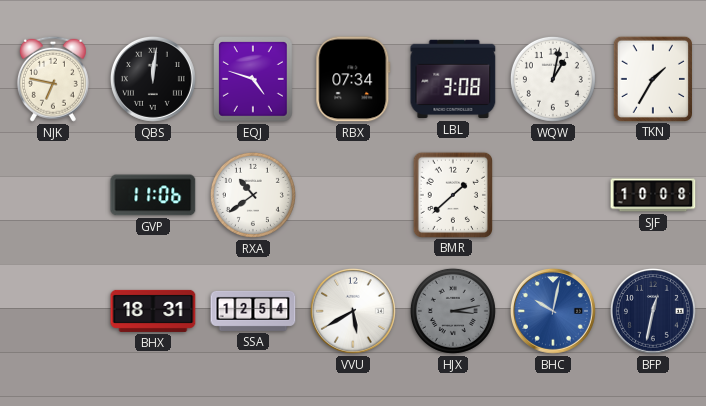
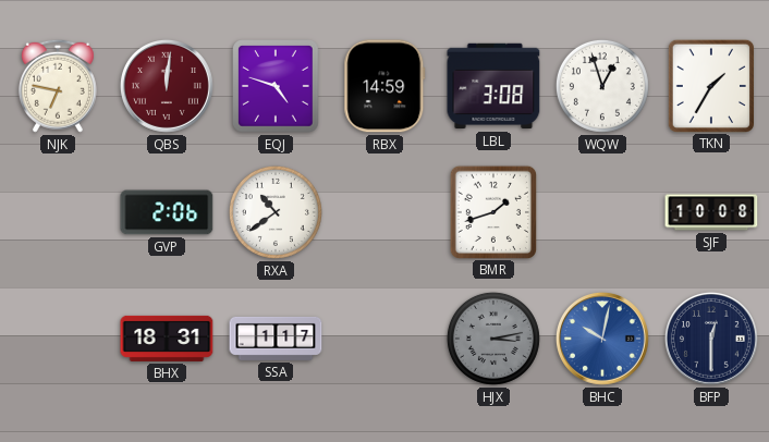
QBS dial: black -> burgundy (167, 86)
RBX: 07:34 -> 14:59 (384, 86)
WQW: 1:02 -> 12:57 (602, 86)
GVP: 11:06 -> 2:06 (167, 212)
BMR: 1:38 -> 1:42 (492, 211)
SSA: 12:54 -> 1:17 (276, 339)
VVU: 5:40 -> none (353, 311)
BFP: 12:32 -> 12:30 (711, 339)
